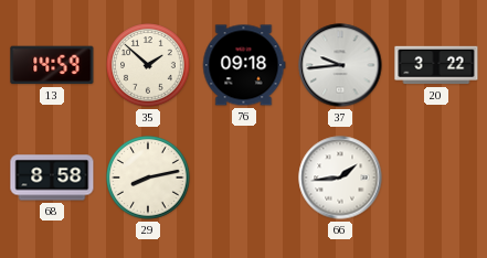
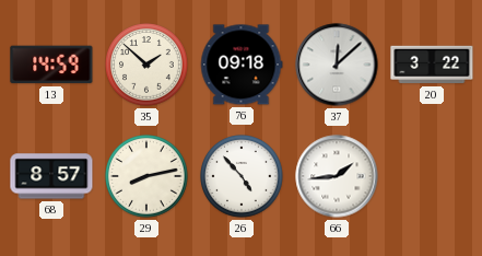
37: 9:44 -> 12:08 (337, 65)
68: 8:58 -> 8:57 (51, 176)
26: none -> 4:53 (242, 176)
